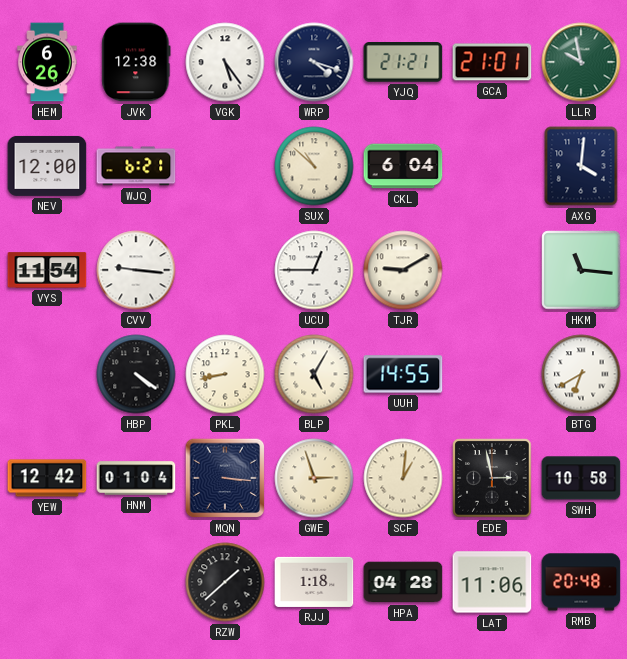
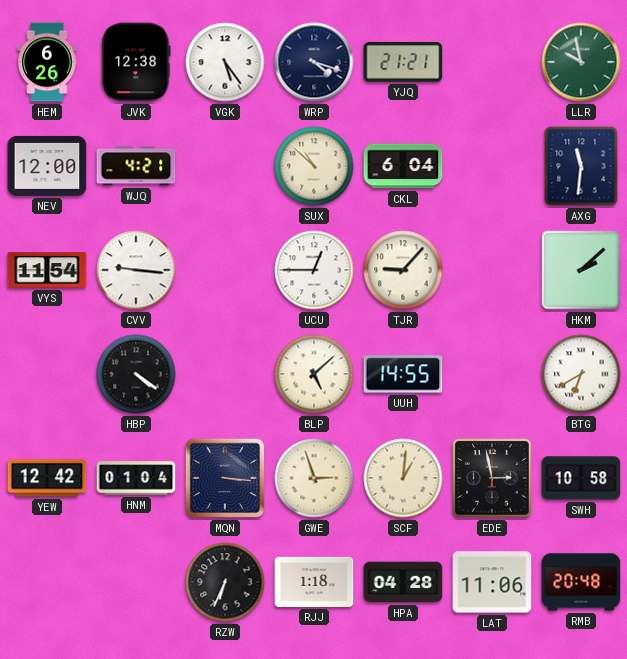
GCA: 21:01 -> none (492, 62)
WJQ: 6:21 -> 4:21 (136, 166)
AXG: 4:01 -> 11:31 (581, 166)
TJR: 9:10 -> 9:07 (403, 270)
HKM: 11:16 -> 2:08 (581, 270)
PKL: 8:43 -> none (225, 374)
BLP: 5:05 -> 5:08 (314, 374)
RZW: 1:38 -> 6:34 (225, 582)
